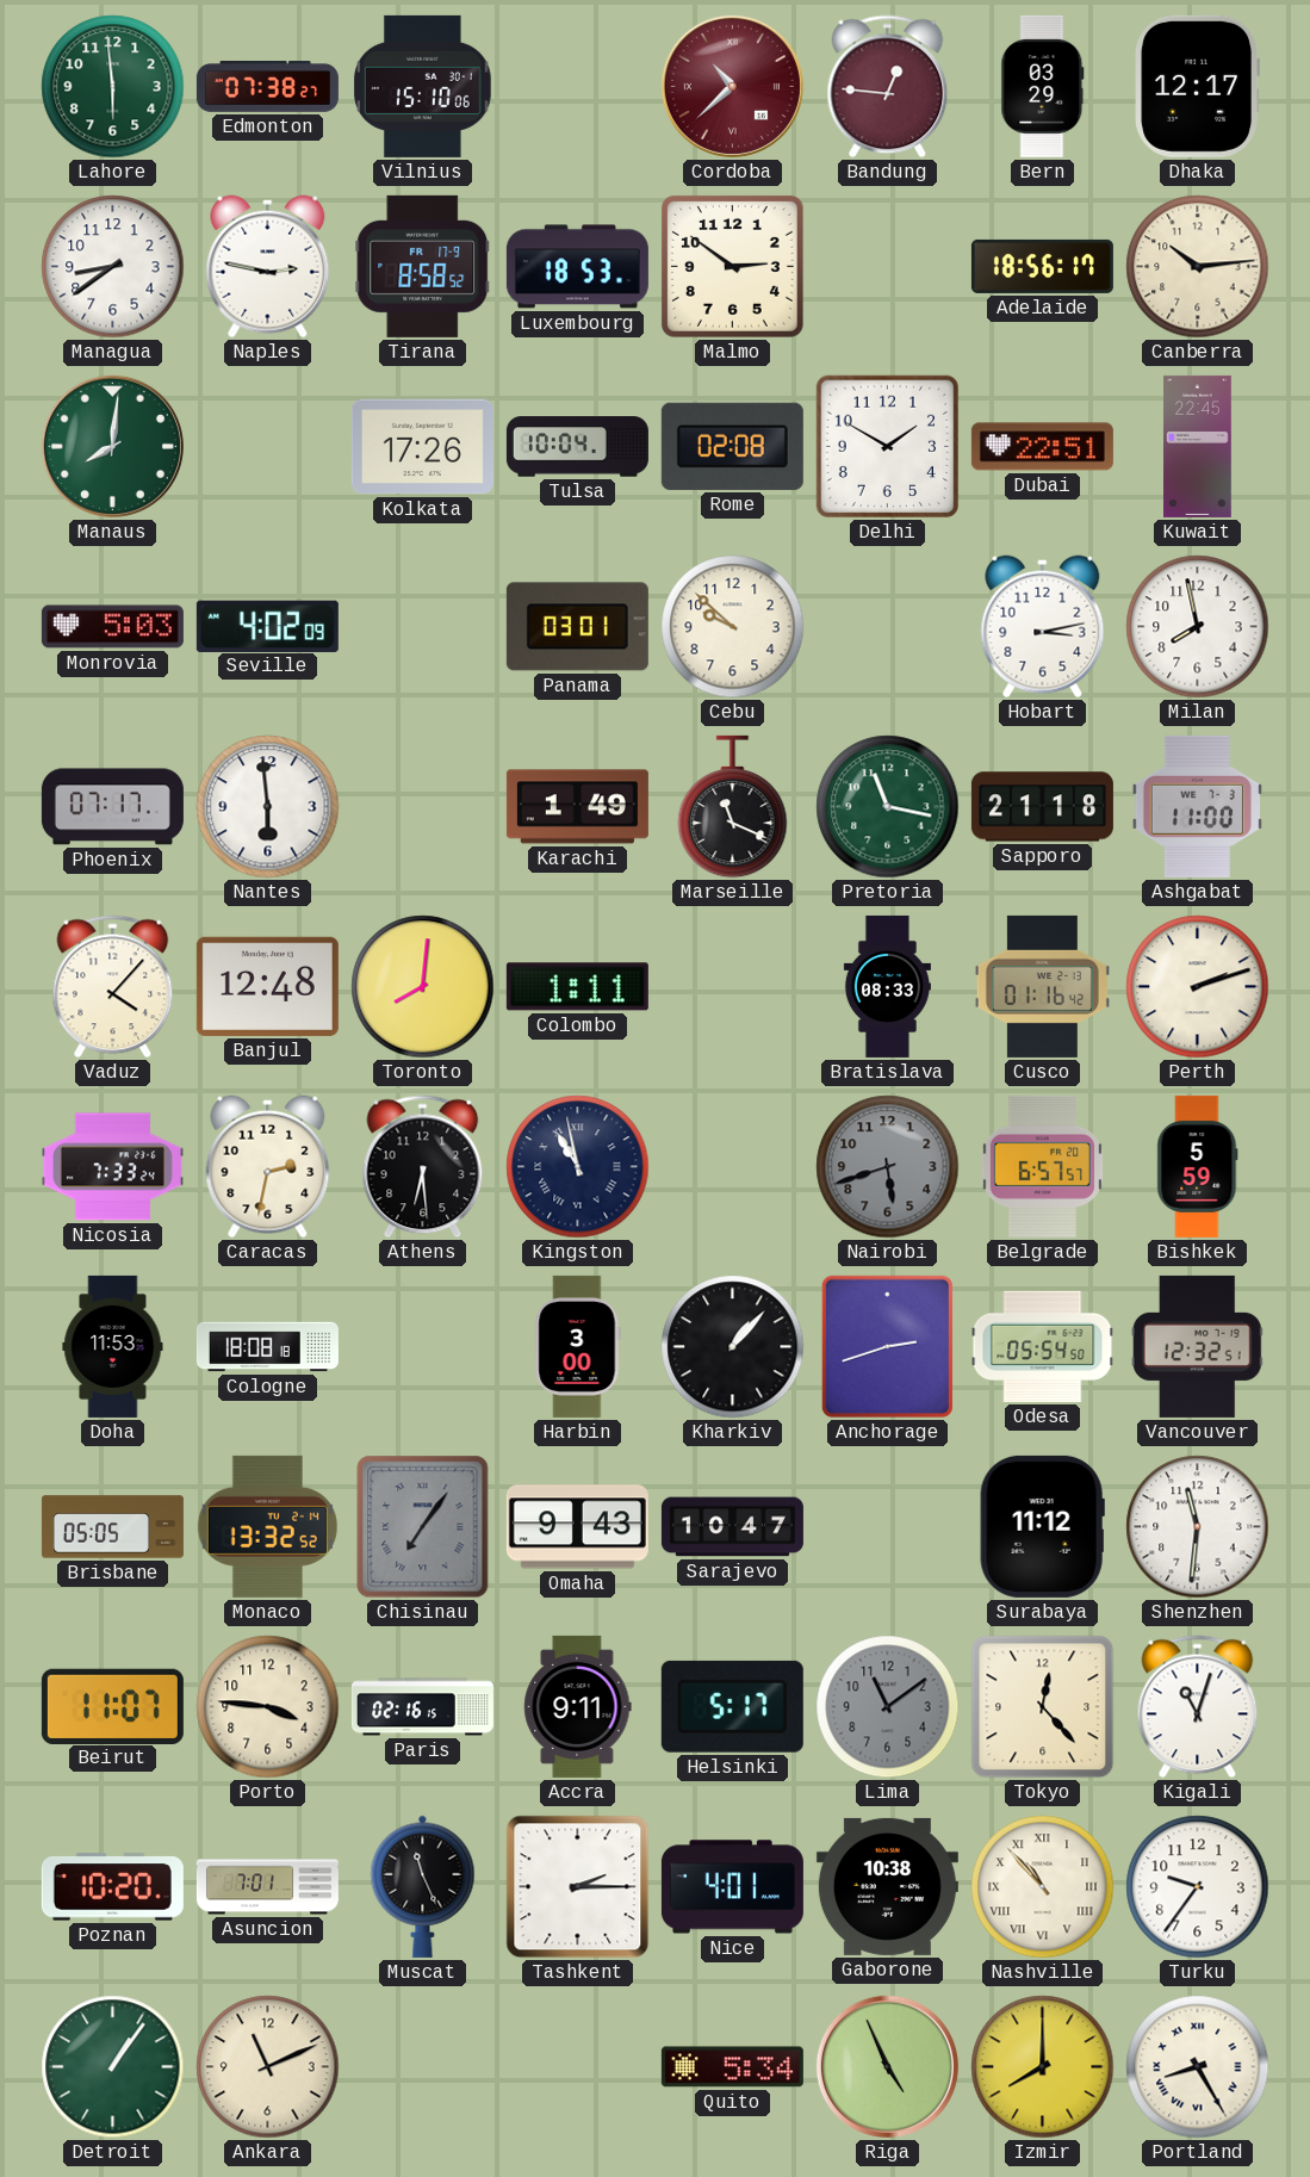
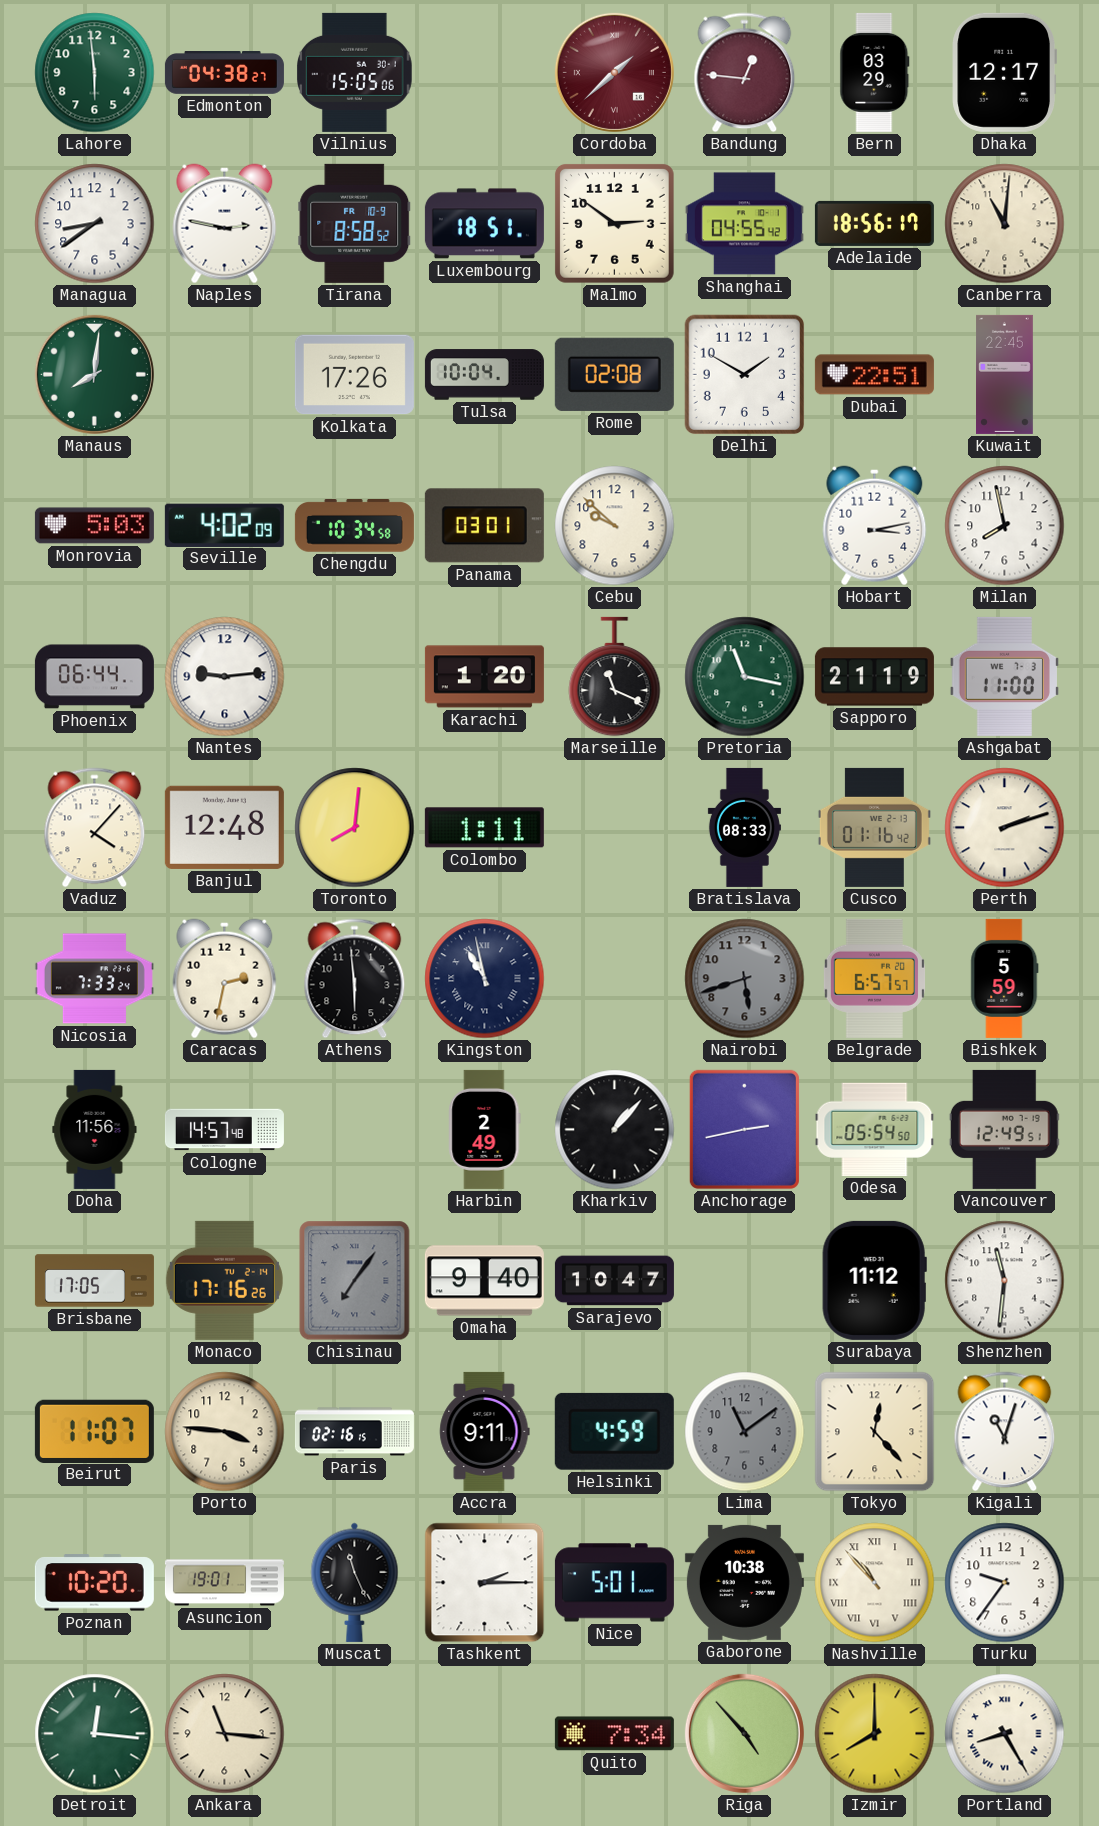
Edmonton: 07:38 -> 04:38 (224, 73)
Vilnius: 15:10 -> 15:05 (355, 72)
Cordoba: 10:38 -> 1:38 (614, 72)
Tirana date: FR 17-9 -> FR 10-9 (355, 223)
Luxembourg: 18:53 -> 18:51 (484, 224)
Shanghai: none -> 04:55 (744, 224)
Canberra: 10:14 -> 11:01 (1005, 224)
Chengdu: none -> 10:34 (354, 526)
Phoenix: 07:17 -> 06:44 (94, 677)
Nantes: 5:59 -> 9:14 (225, 677)
Karachi: 1:49 -> 1:20 (484, 677)
Sapporo: 21:18 -> 21:19 (874, 677)
Athens: 6:29 -> 5:59 (355, 979)
Doha: 11:53 -> 11:56 (95, 1129)
Cologne: 18:08 -> 14:57 (224, 1130)
Harbin: 3:00 -> 2:49 (485, 1129)
Anchorage: 2:42 -> 2:43 (744, 1129)
Vancouver: 12:32 -> 12:49 (1004, 1129)
Brisbane: 05:05 -> 17:05 (94, 1281)
Monaco: 13:32 -> 17:16 (224, 1280)
Omaha: 9:43 -> 9:40 (484, 1281)
Helsinki: 5:17 -> 4:59 (614, 1431)
Asuncion: 7:01 -> 19:01 (224, 1583)
Nice: 4:01 -> 5:01 (614, 1583)
Detroit: 1:06 -> 12:16 (95, 1734)
Ankara: 11:11 -> 11:16 (225, 1734)
Quito: 5:34 -> 7:34 (614, 1734)
Riga: 4:56 -> 4:53 (744, 1733)
